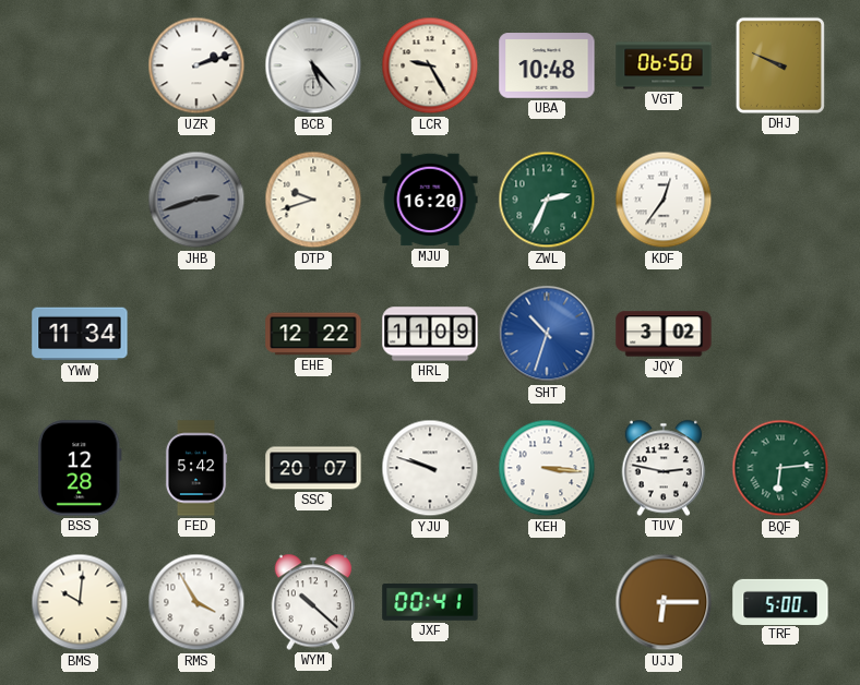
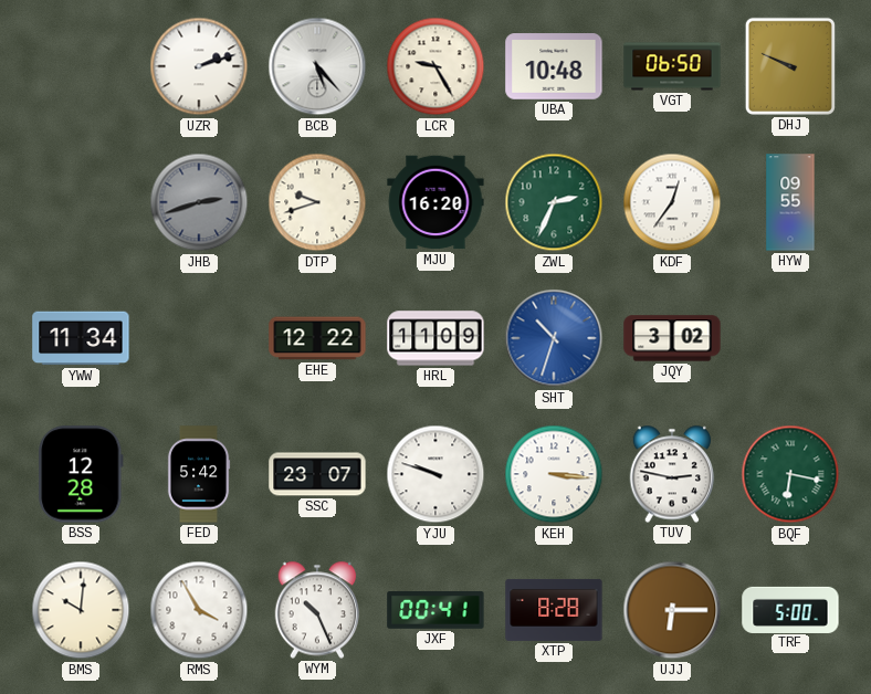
HYW: none -> 09:55 (790, 202)
SSC: 20:07 -> 23:07 (317, 474)
BQF: 6:14 -> 6:17 (790, 474)
WYM: 10:22 -> 10:26 (317, 610)
XTP: none -> 8:28 (554, 610)
